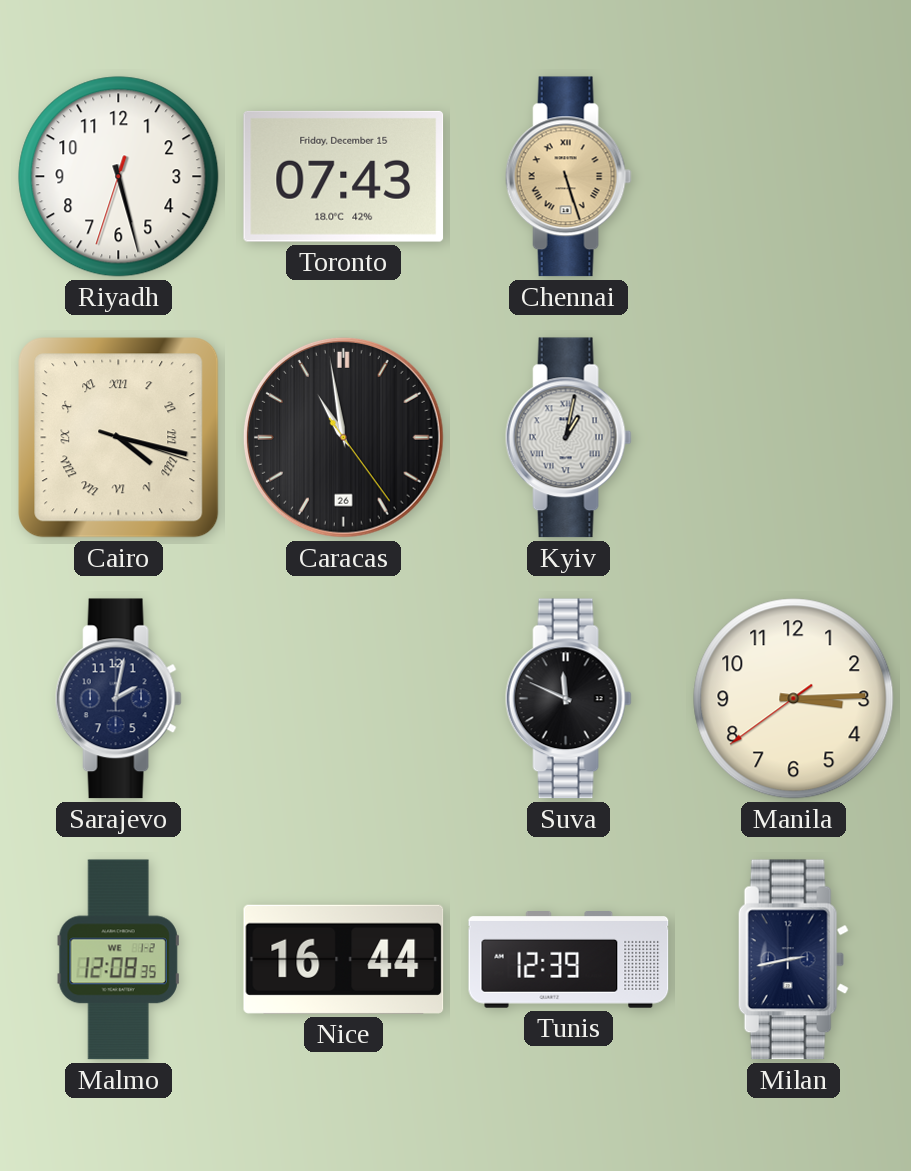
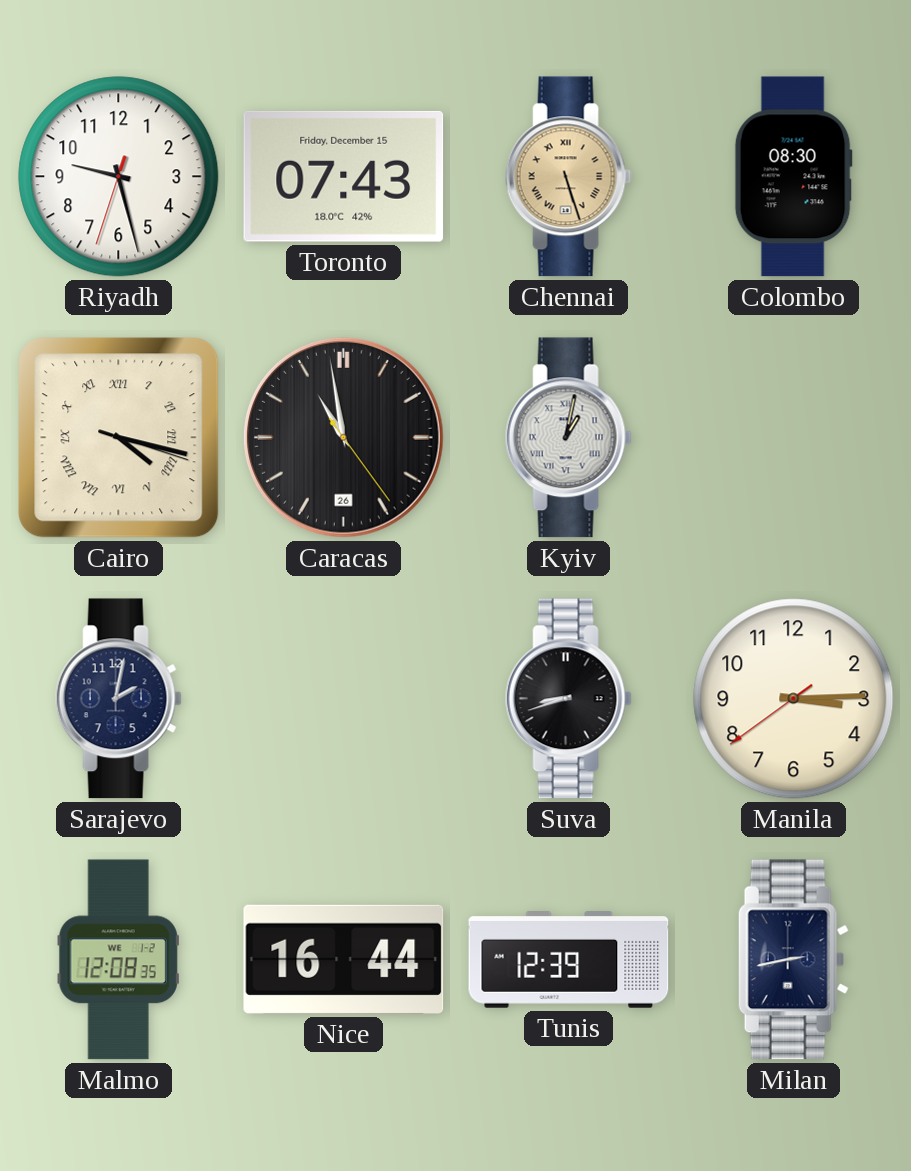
Riyadh: 5:27 -> 9:27 (119, 177)
Colombo: none -> 08:30 (793, 177)
Suva: 11:49 -> 8:42 (568, 699)
